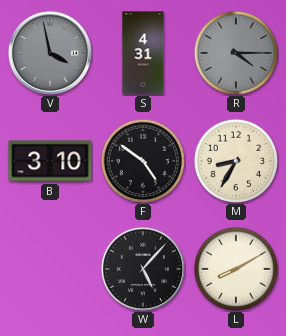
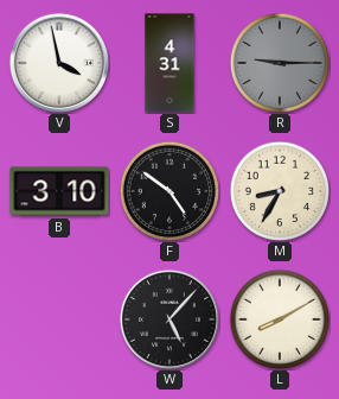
V dial: grey -> white (59, 63)
R: 4:15 -> 9:15 (279, 62)
